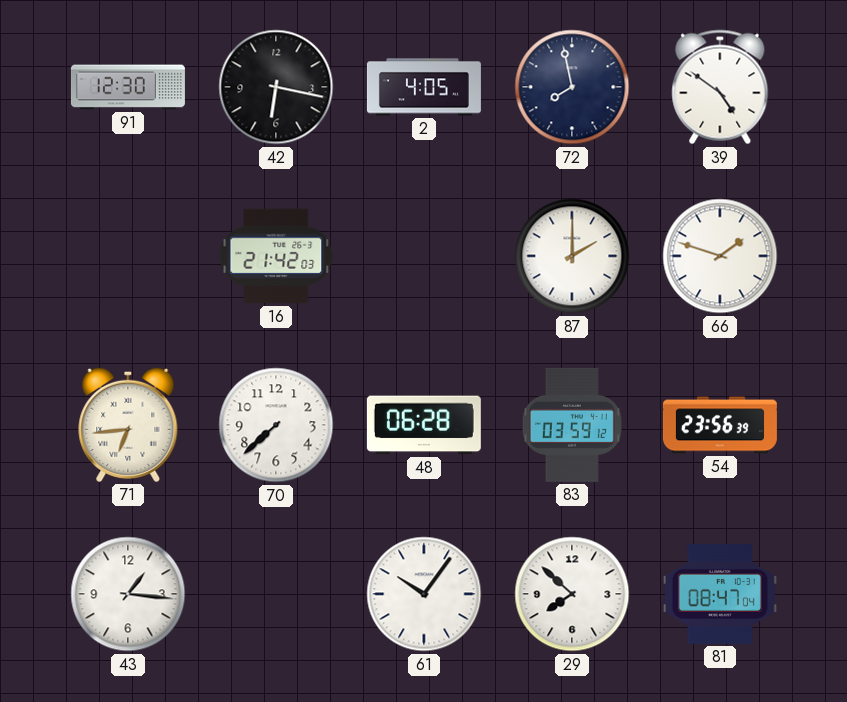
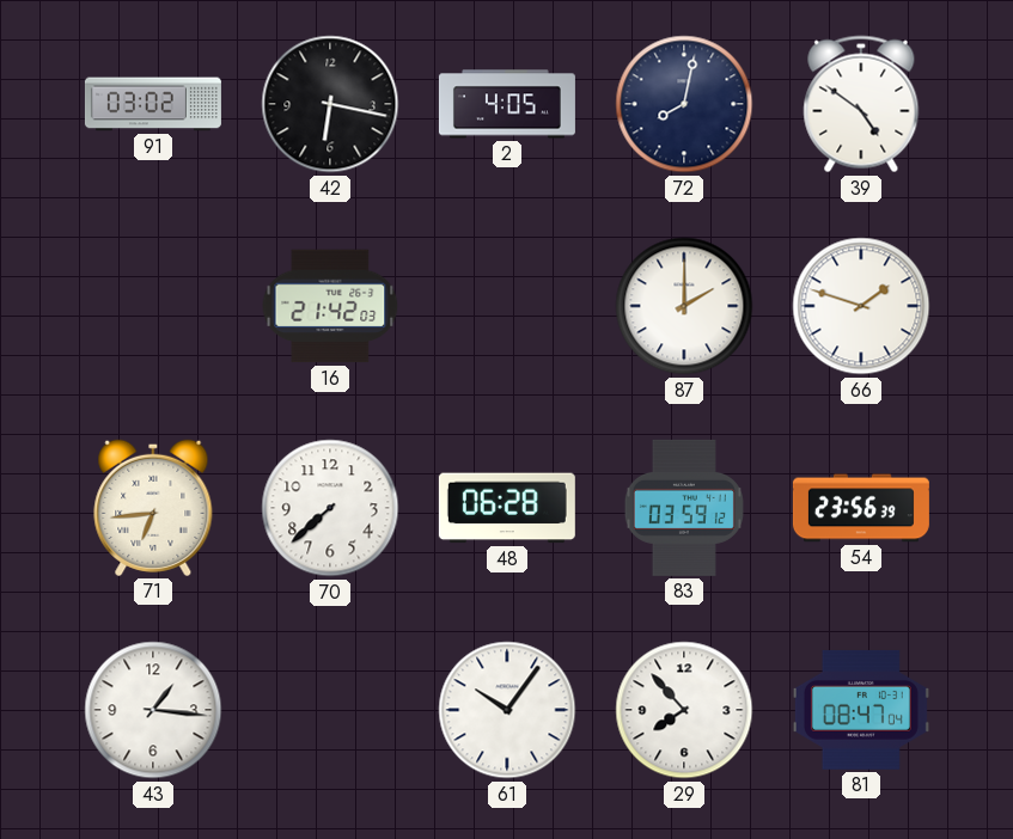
91: 12:30 -> 03:02 (153, 104)
72: 7:58 -> 8:02 (684, 104)
29: 7:52 -> 7:53 (684, 710)
